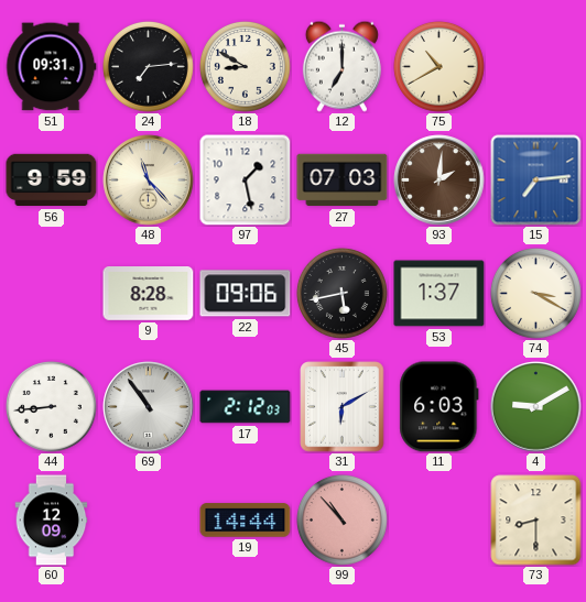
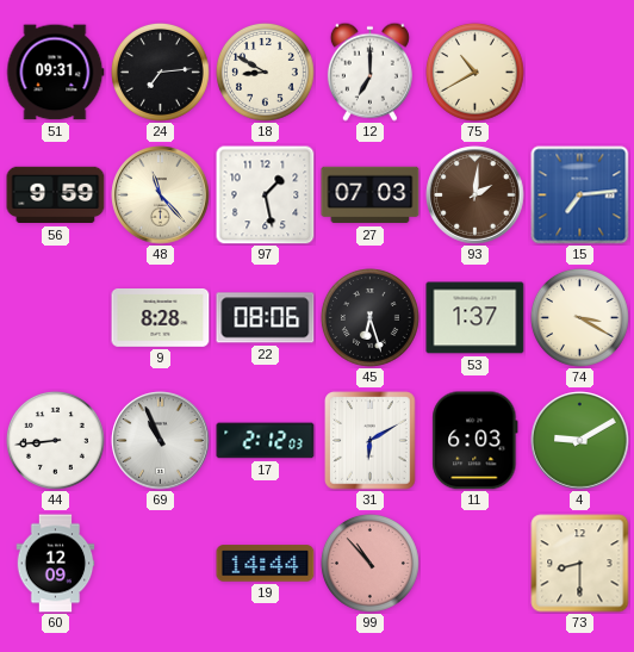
22: 09:06 -> 08:06 (266, 318)
45: 5:43 -> 6:27 (369, 317)
69: 10:54 -> 10:56 (161, 441)
